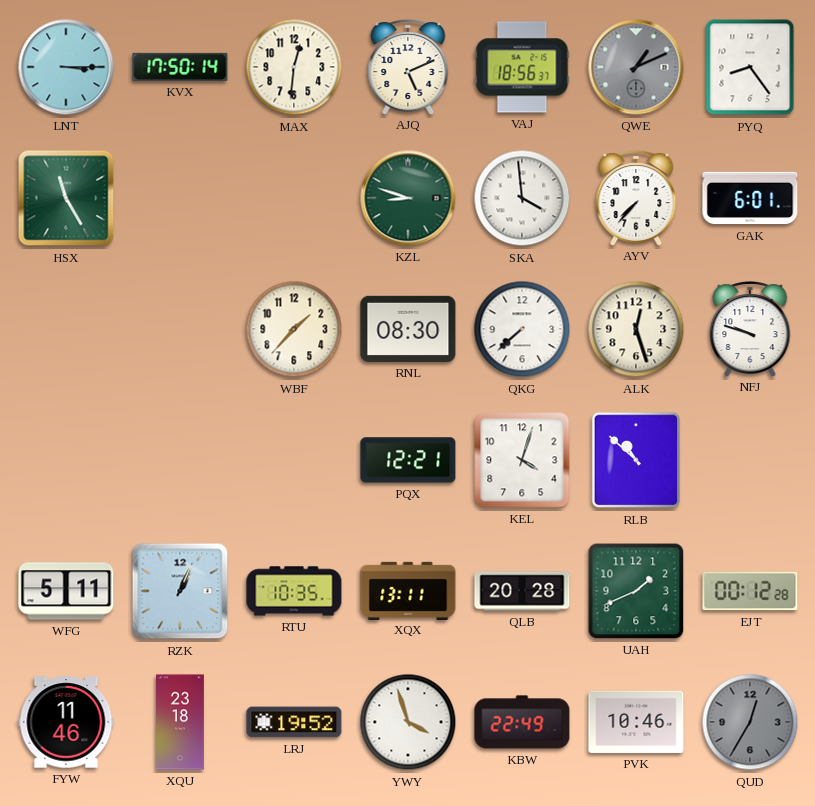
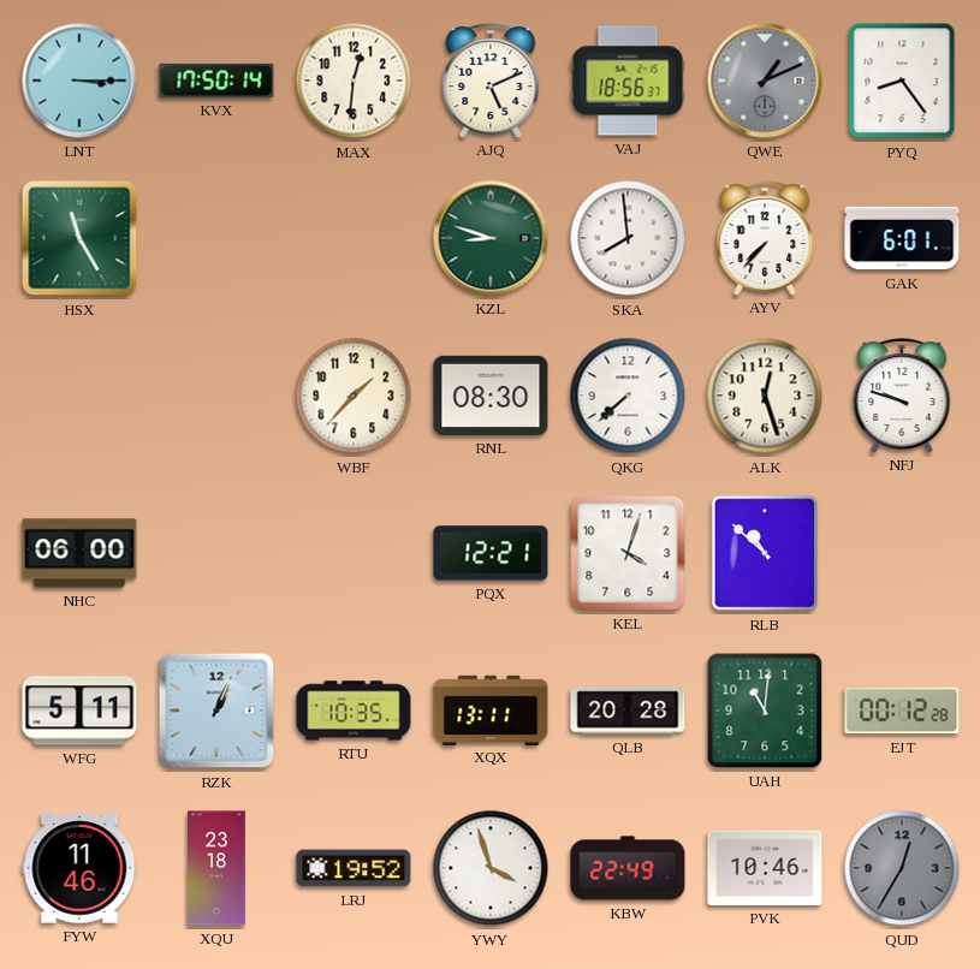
SKA: 3:59 -> 7:59 (628, 238)
NHC: none -> 06:00 (79, 553)
UAH: 1:41 -> 11:01 (765, 711)
